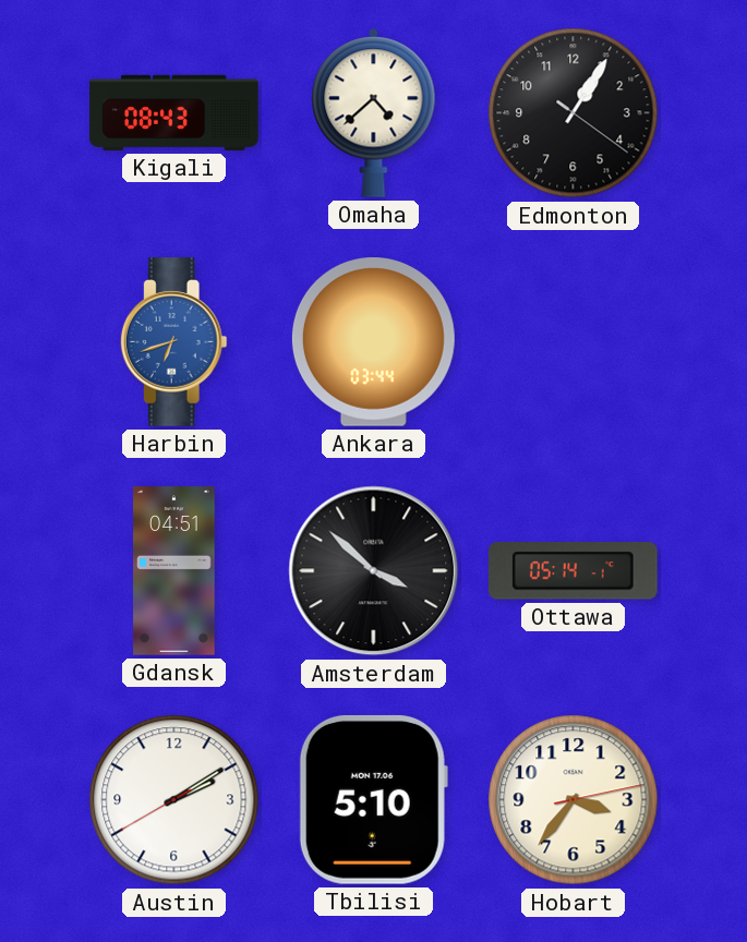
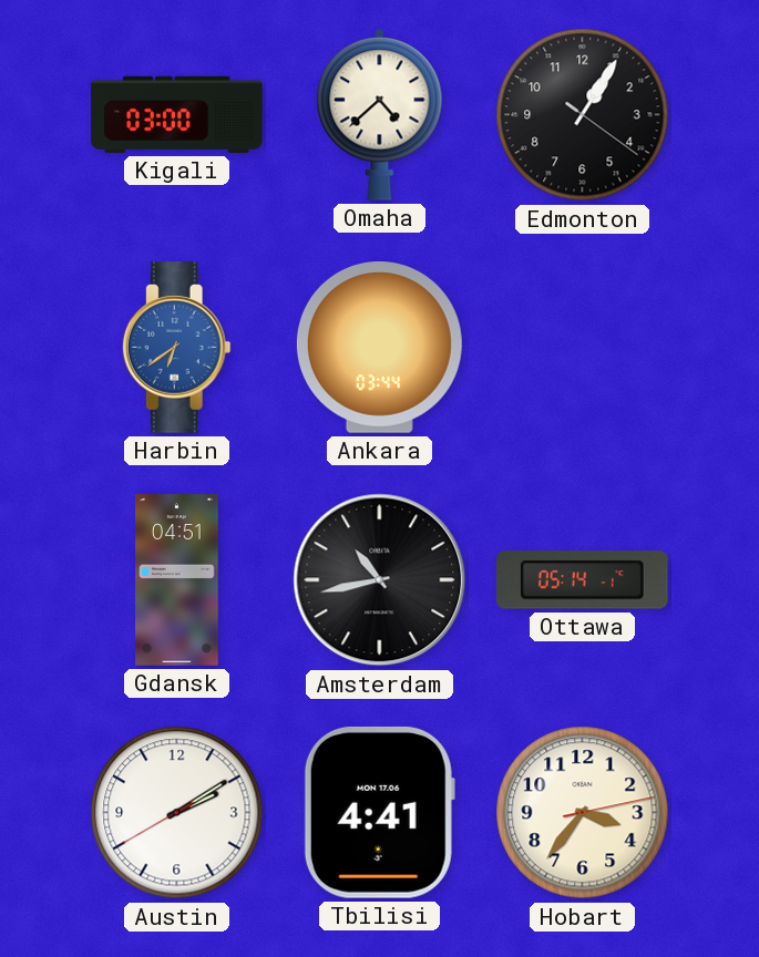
Kigali: 08:43 -> 03:00 (177, 114)
Harbin: 6:42 -> 6:39 (176, 348)
Amsterdam: 3:52 -> 10:43 (380, 580)
Tbilisi: 5:10 -> 4:41 (379, 812)
